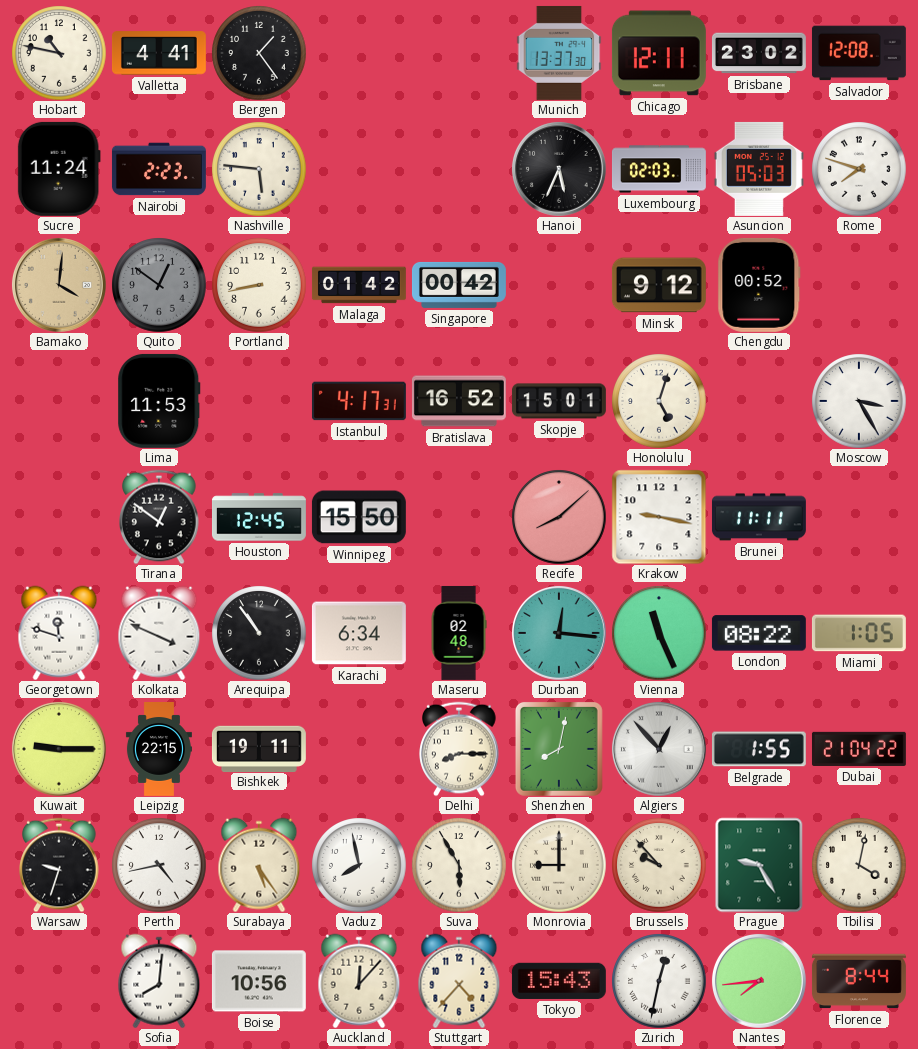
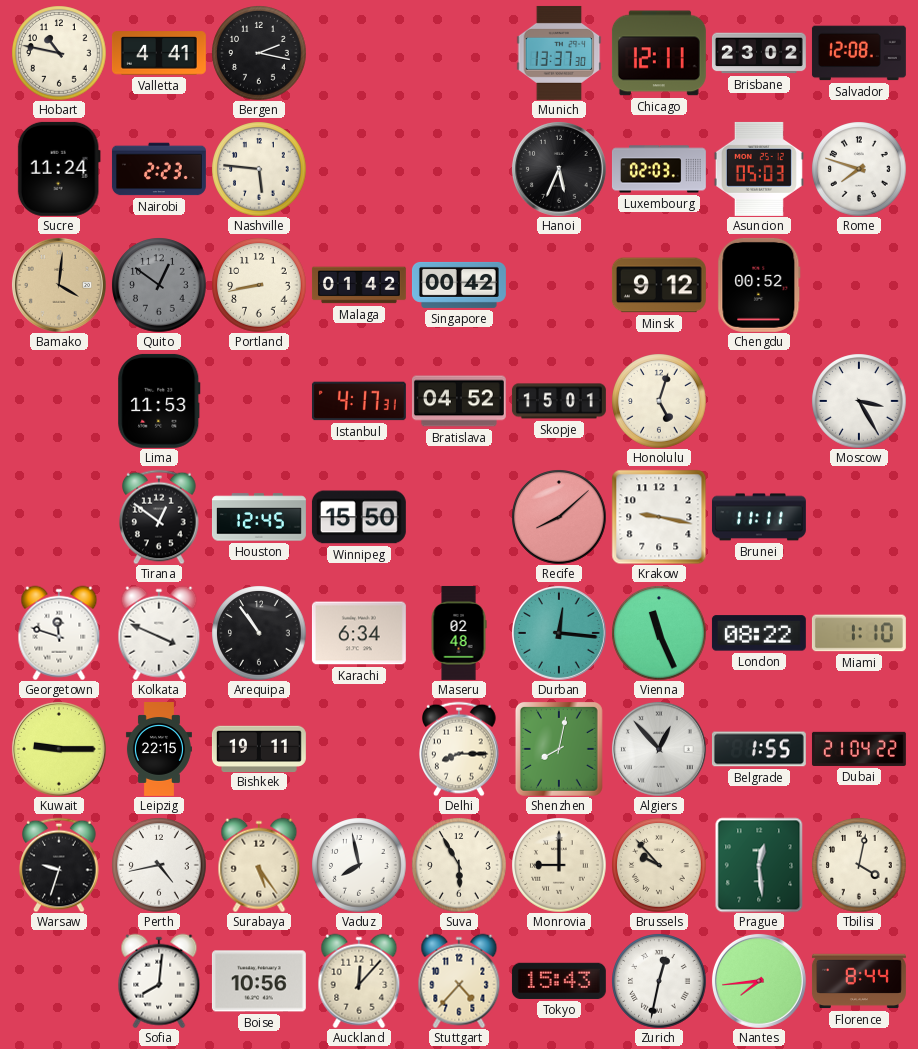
Bergen: 1:24 -> 2:17 (259, 53)
Bratislava: 16:52 -> 04:52 (459, 401)
Miami: 1:05 -> 1:10 (859, 633)
Prague: 9:25 -> 12:29 (759, 865)
